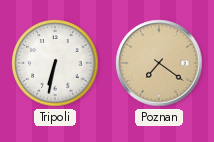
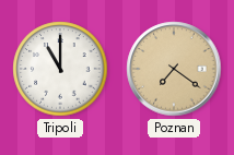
Tripoli: 6:32 -> 11:00 (60, 69)
